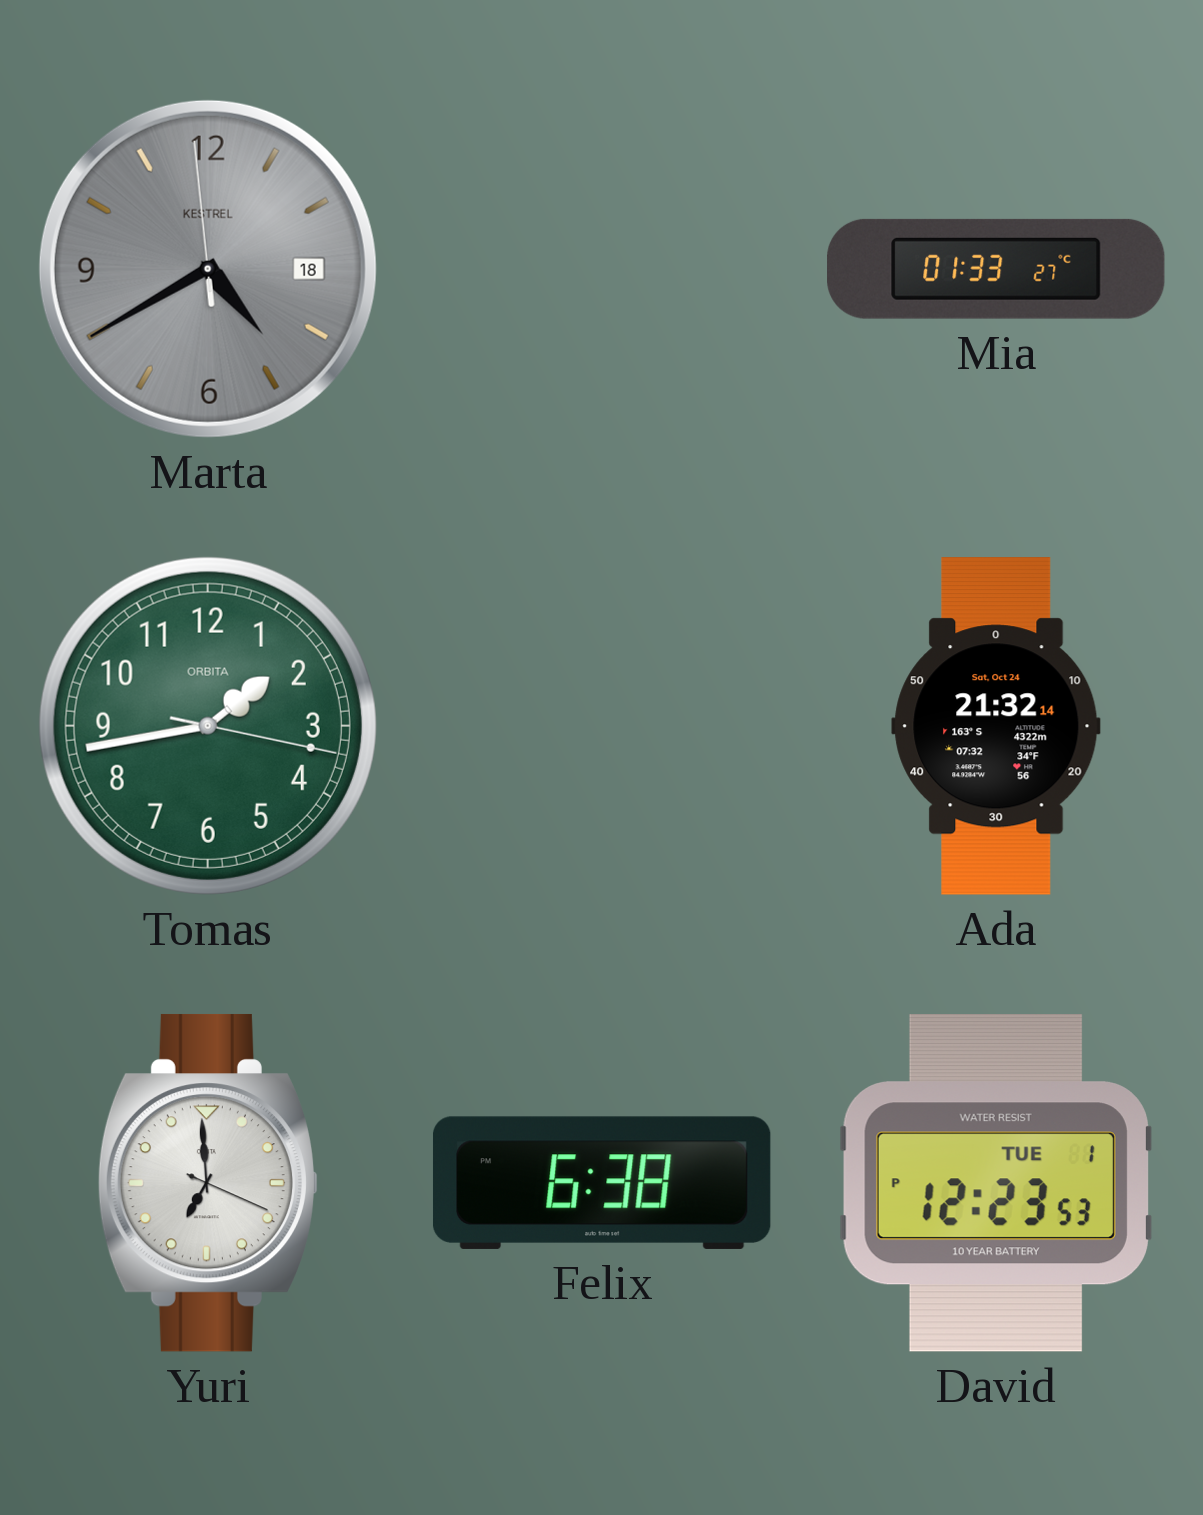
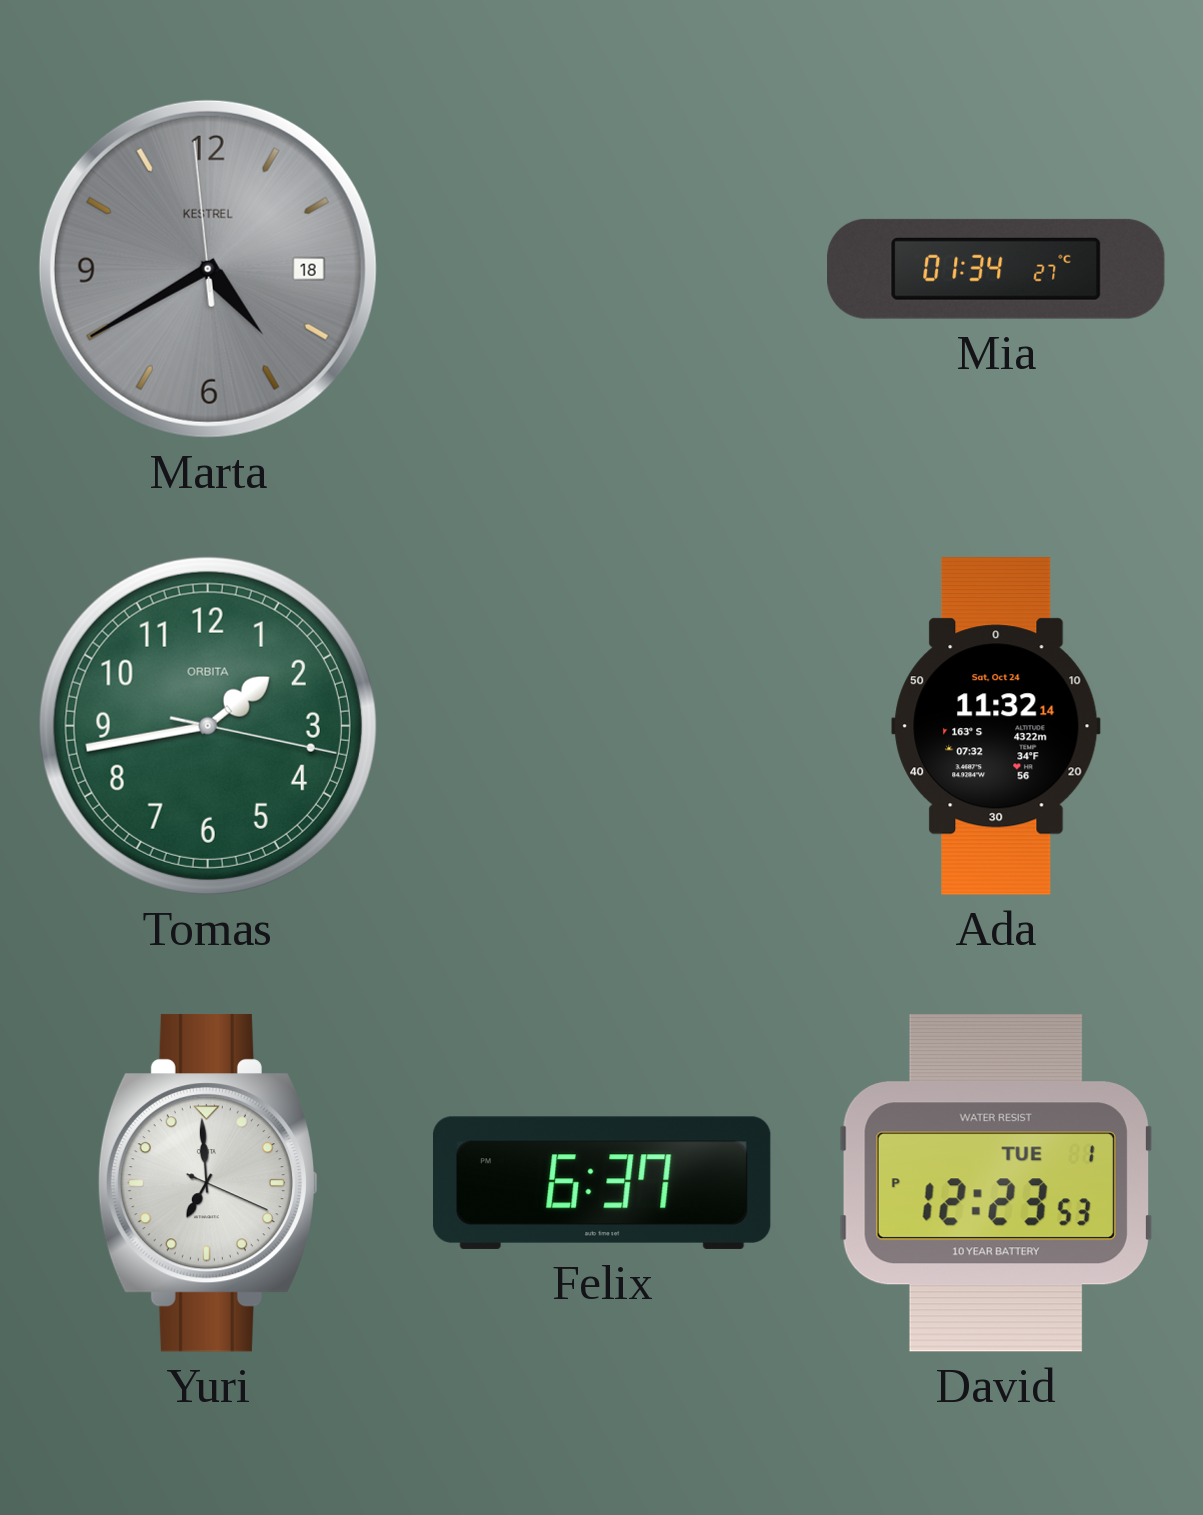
Mia: 01:33 -> 01:34 (996, 269)
Ada: 21:32 -> 11:32 (996, 726)
Felix: 6:38 -> 6:37 (602, 1183)
